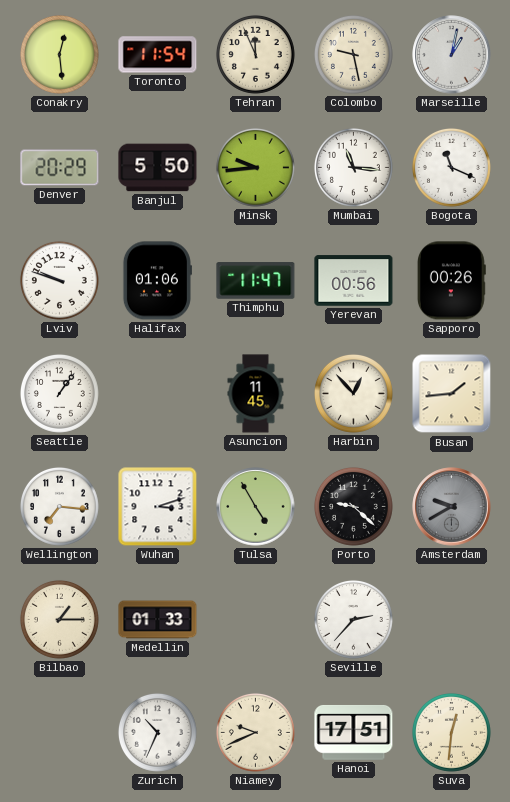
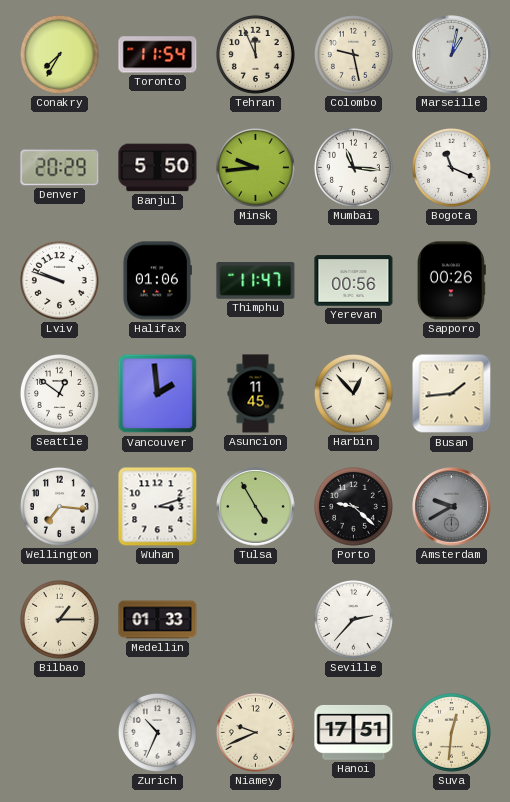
Conakry: 12:29 -> 7:35 (59, 54)
Seattle: 1:06 -> 12:51 (59, 393)
Vancouver: none -> 1:59 (158, 394)
